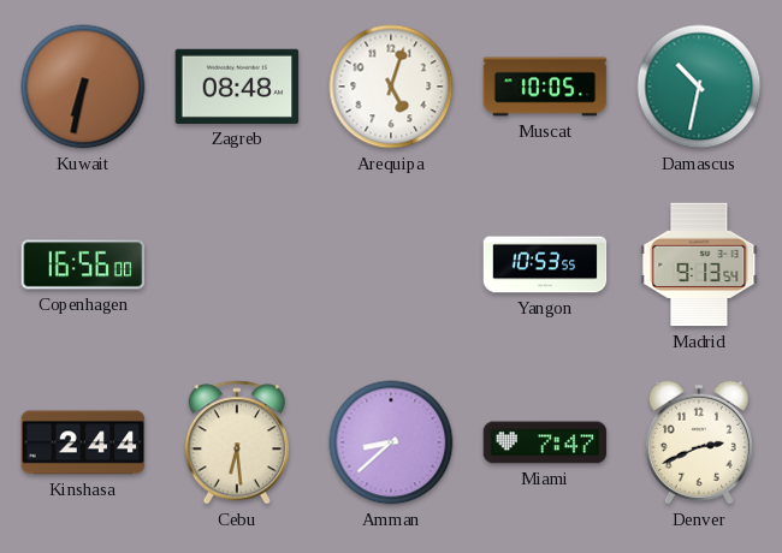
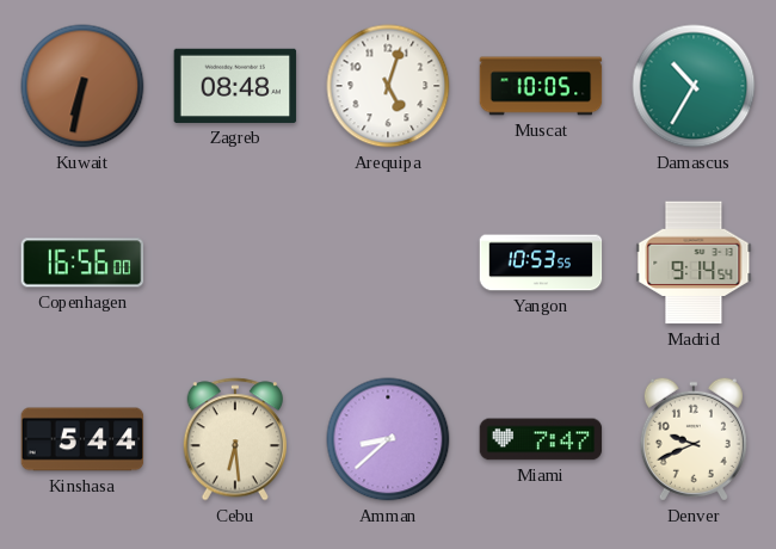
Damascus: 10:32 -> 10:35 (694, 86)
Madrid: 9:13 -> 9:14 (694, 263)
Kinshasa: 2:44 -> 5:44 (82, 439)
Denver: 2:41 -> 9:41 (694, 439)
